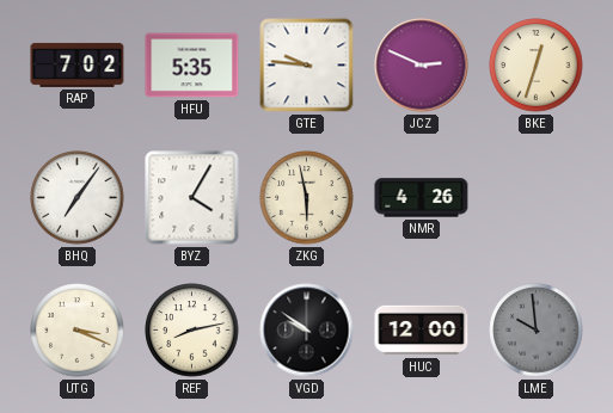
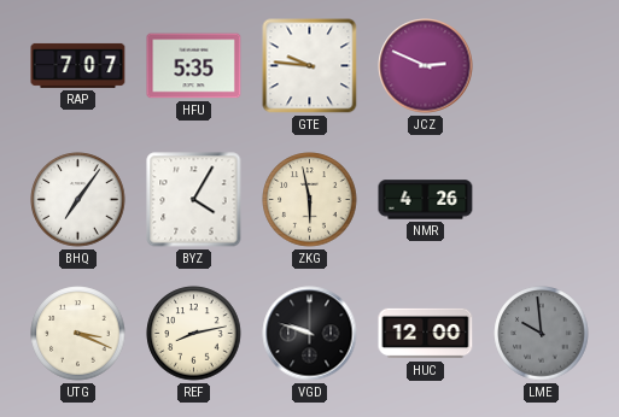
RAP: 7:02 -> 7:07 (78, 65)
BKE: 12:33 -> none (537, 66)
VGD: 9:51 -> 9:48 (310, 334)
